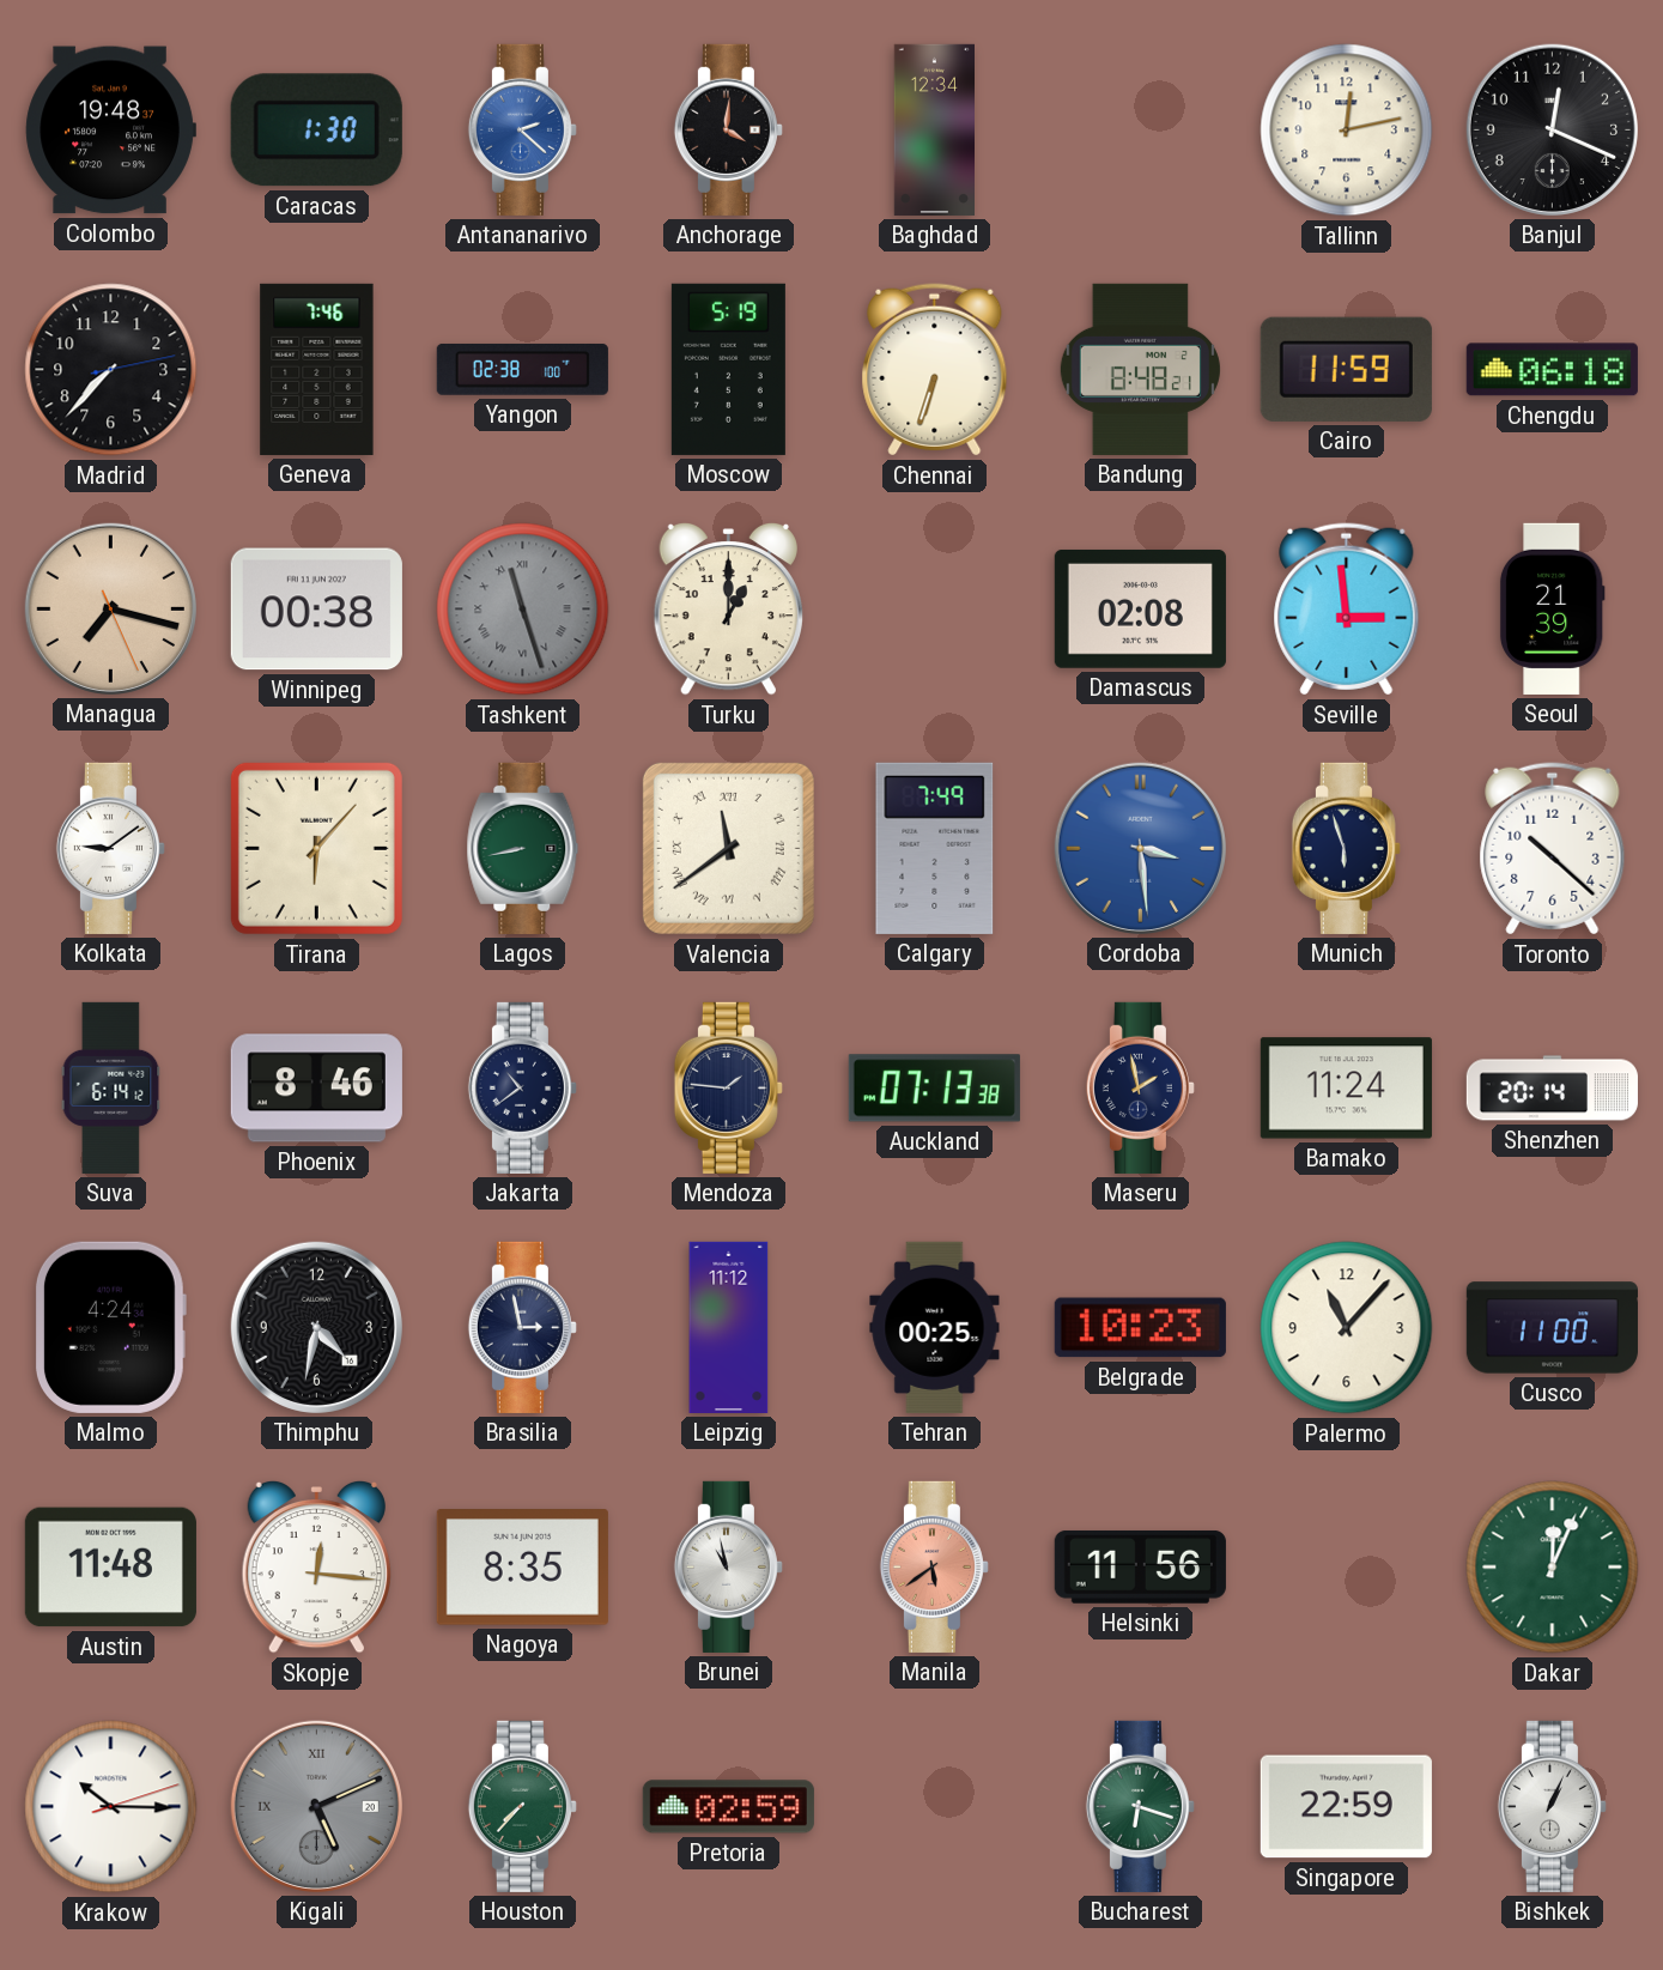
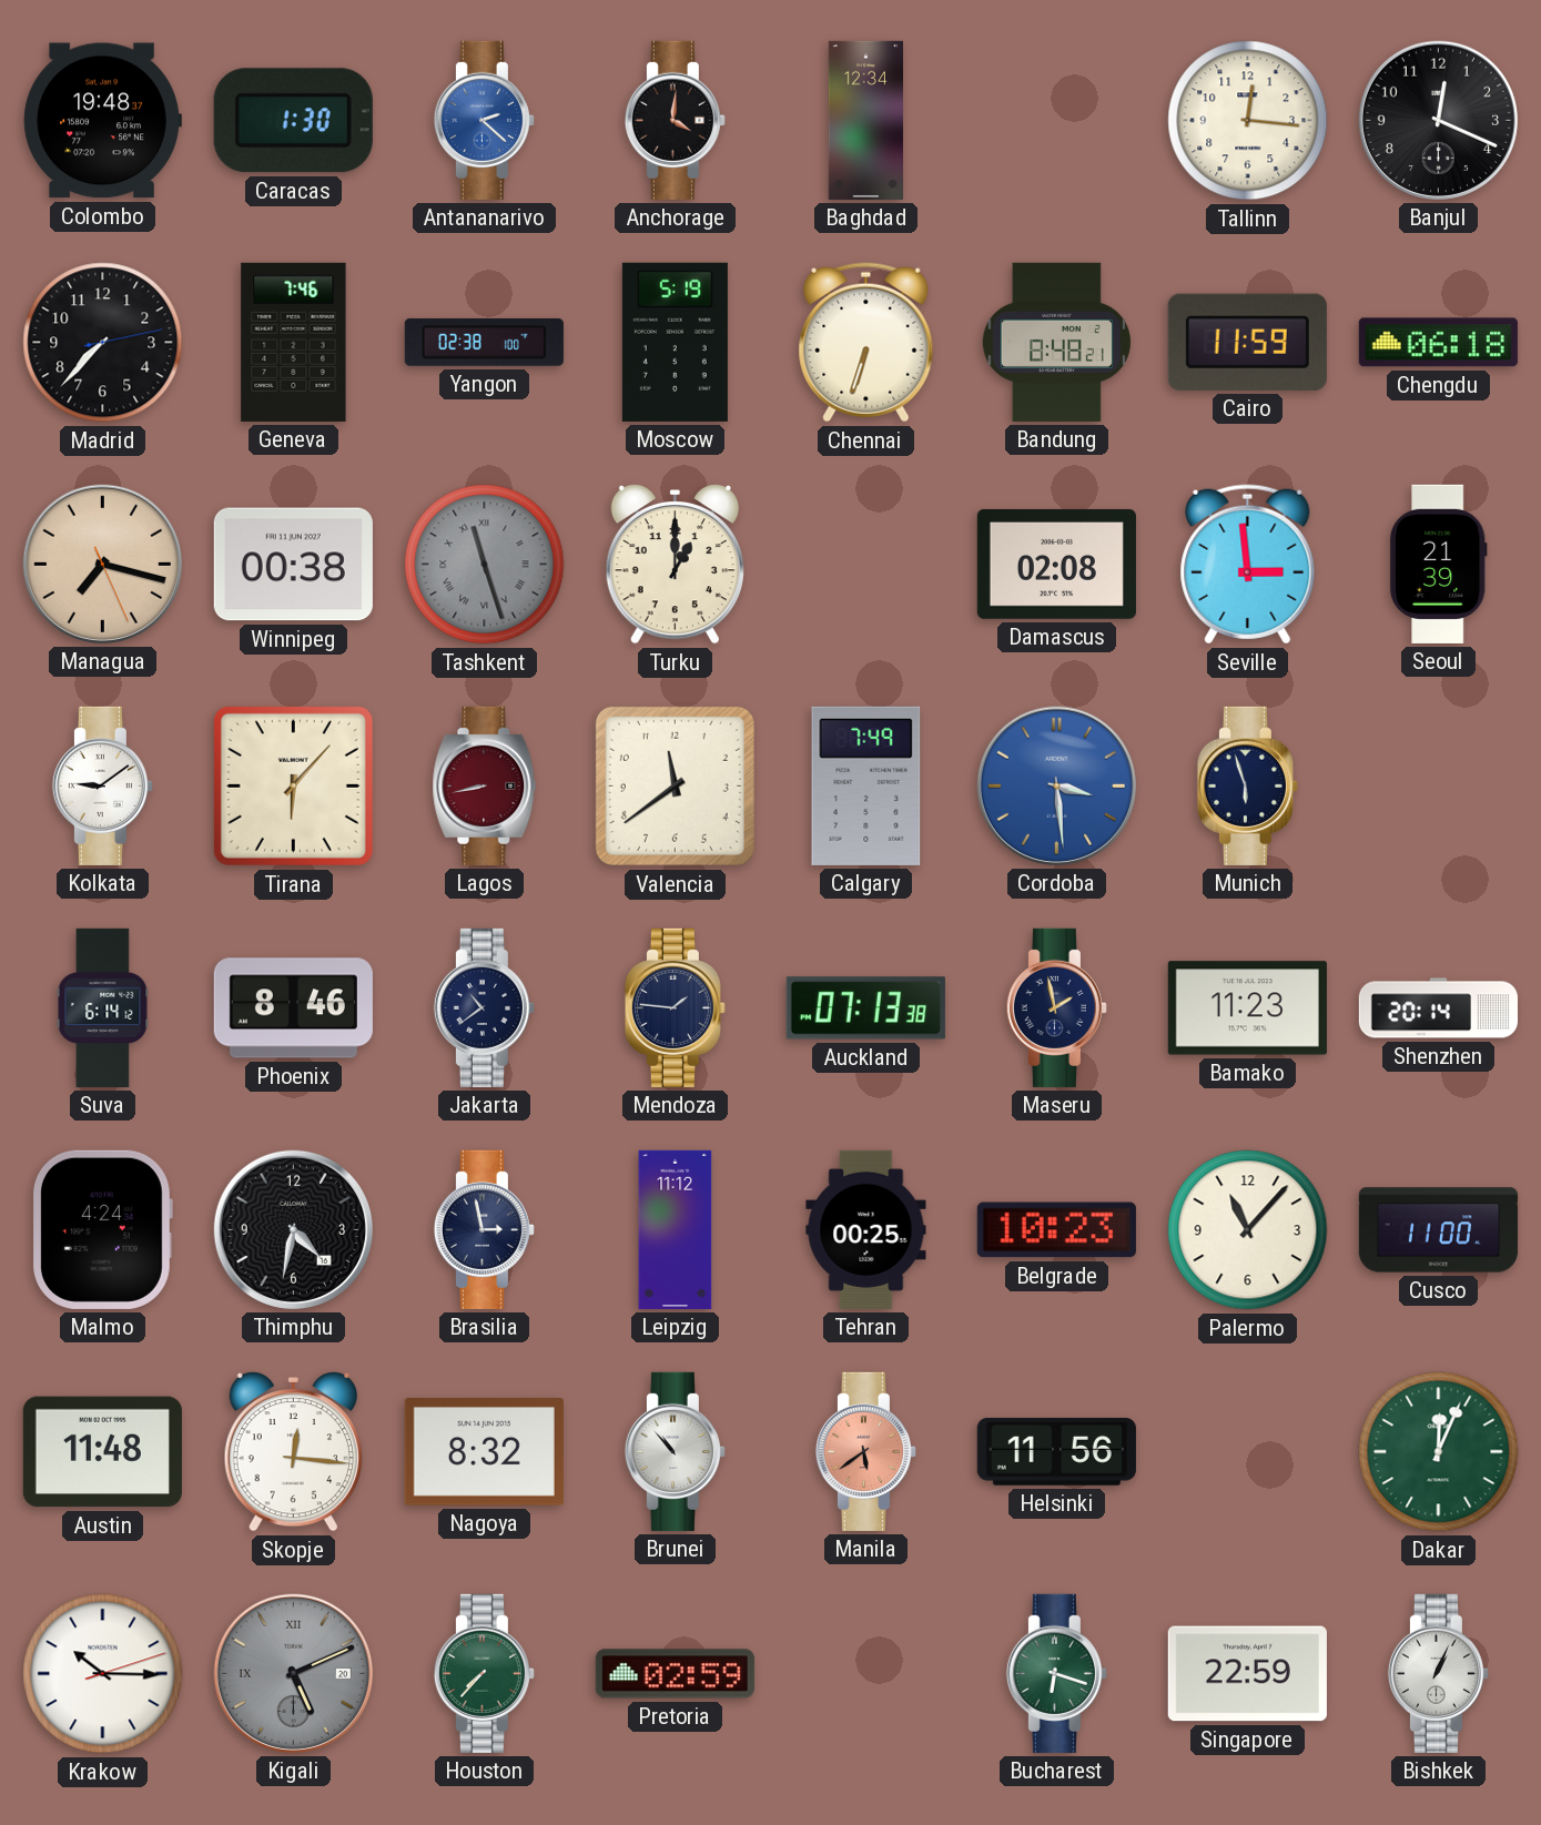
Tallinn: 12:13 -> 12:16 (1248, 121)
Lagos dial: green -> burgundy (485, 785)
Valencia numerals: Roman -> Arabic (675, 785)
Toronto: 10:22 -> none (1553, 849)
Bamako: 11:24 -> 11:23 (1247, 1008)
Nagoya: 8:35 -> 8:32 (484, 1452)
Brunei: 10:58 -> 10:53 (675, 1451)
